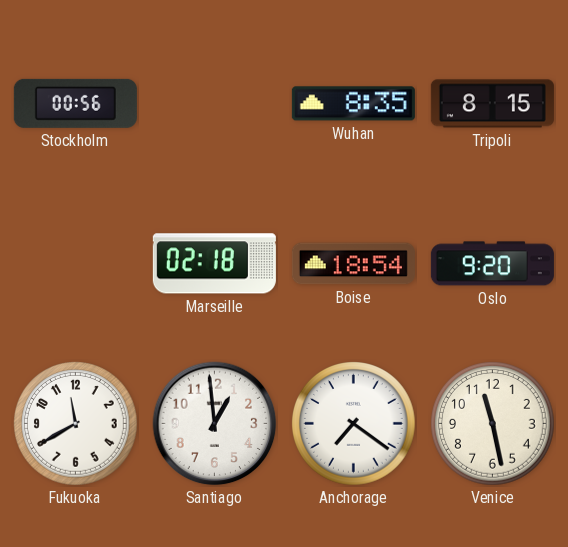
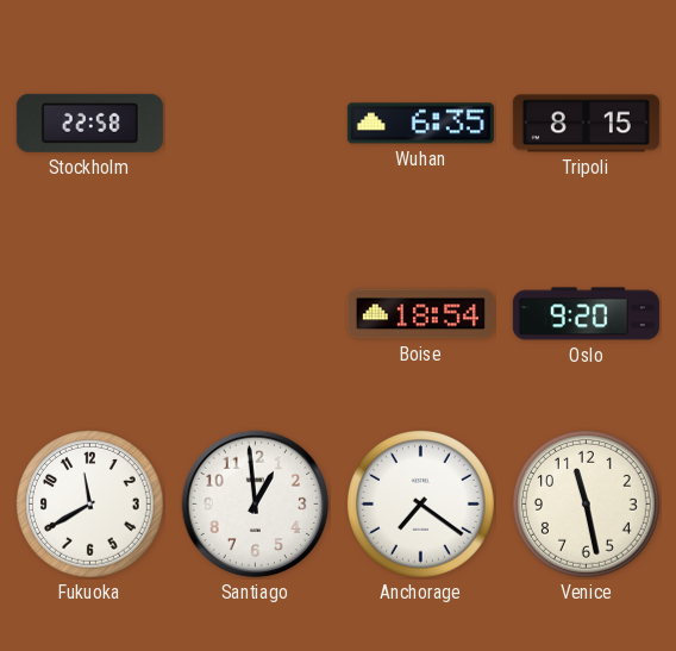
Stockholm: 00:56 -> 22:58 (89, 123)
Wuhan: 8:35 -> 6:35 (420, 124)
Marseille: 02:18 -> none (214, 264)
